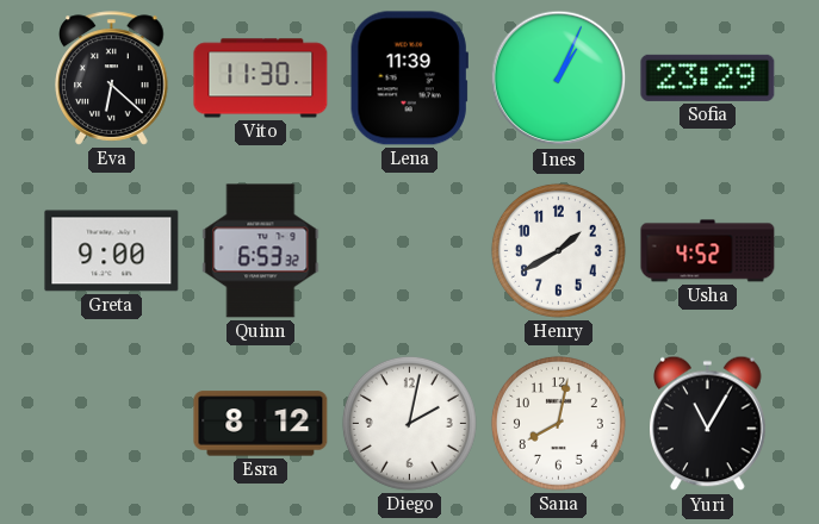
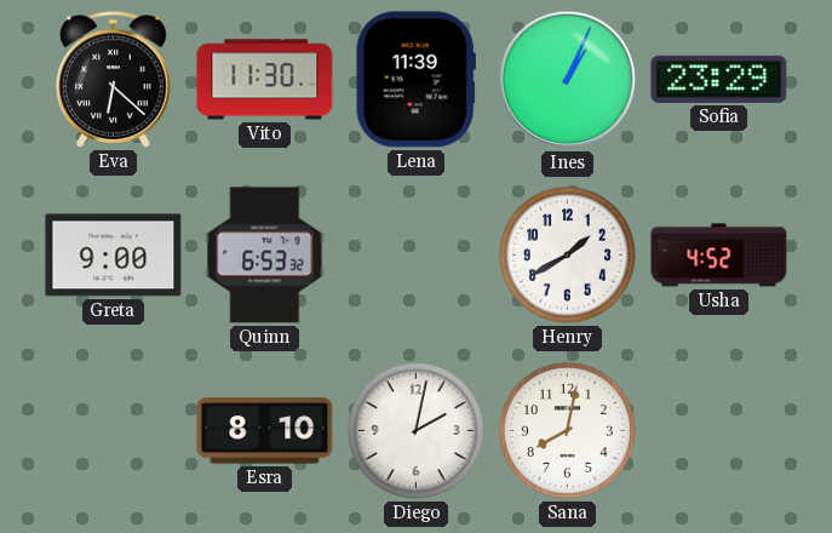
Esra: 8:12 -> 8:10 (265, 431)
Yuri: 11:05 -> none (708, 424)
